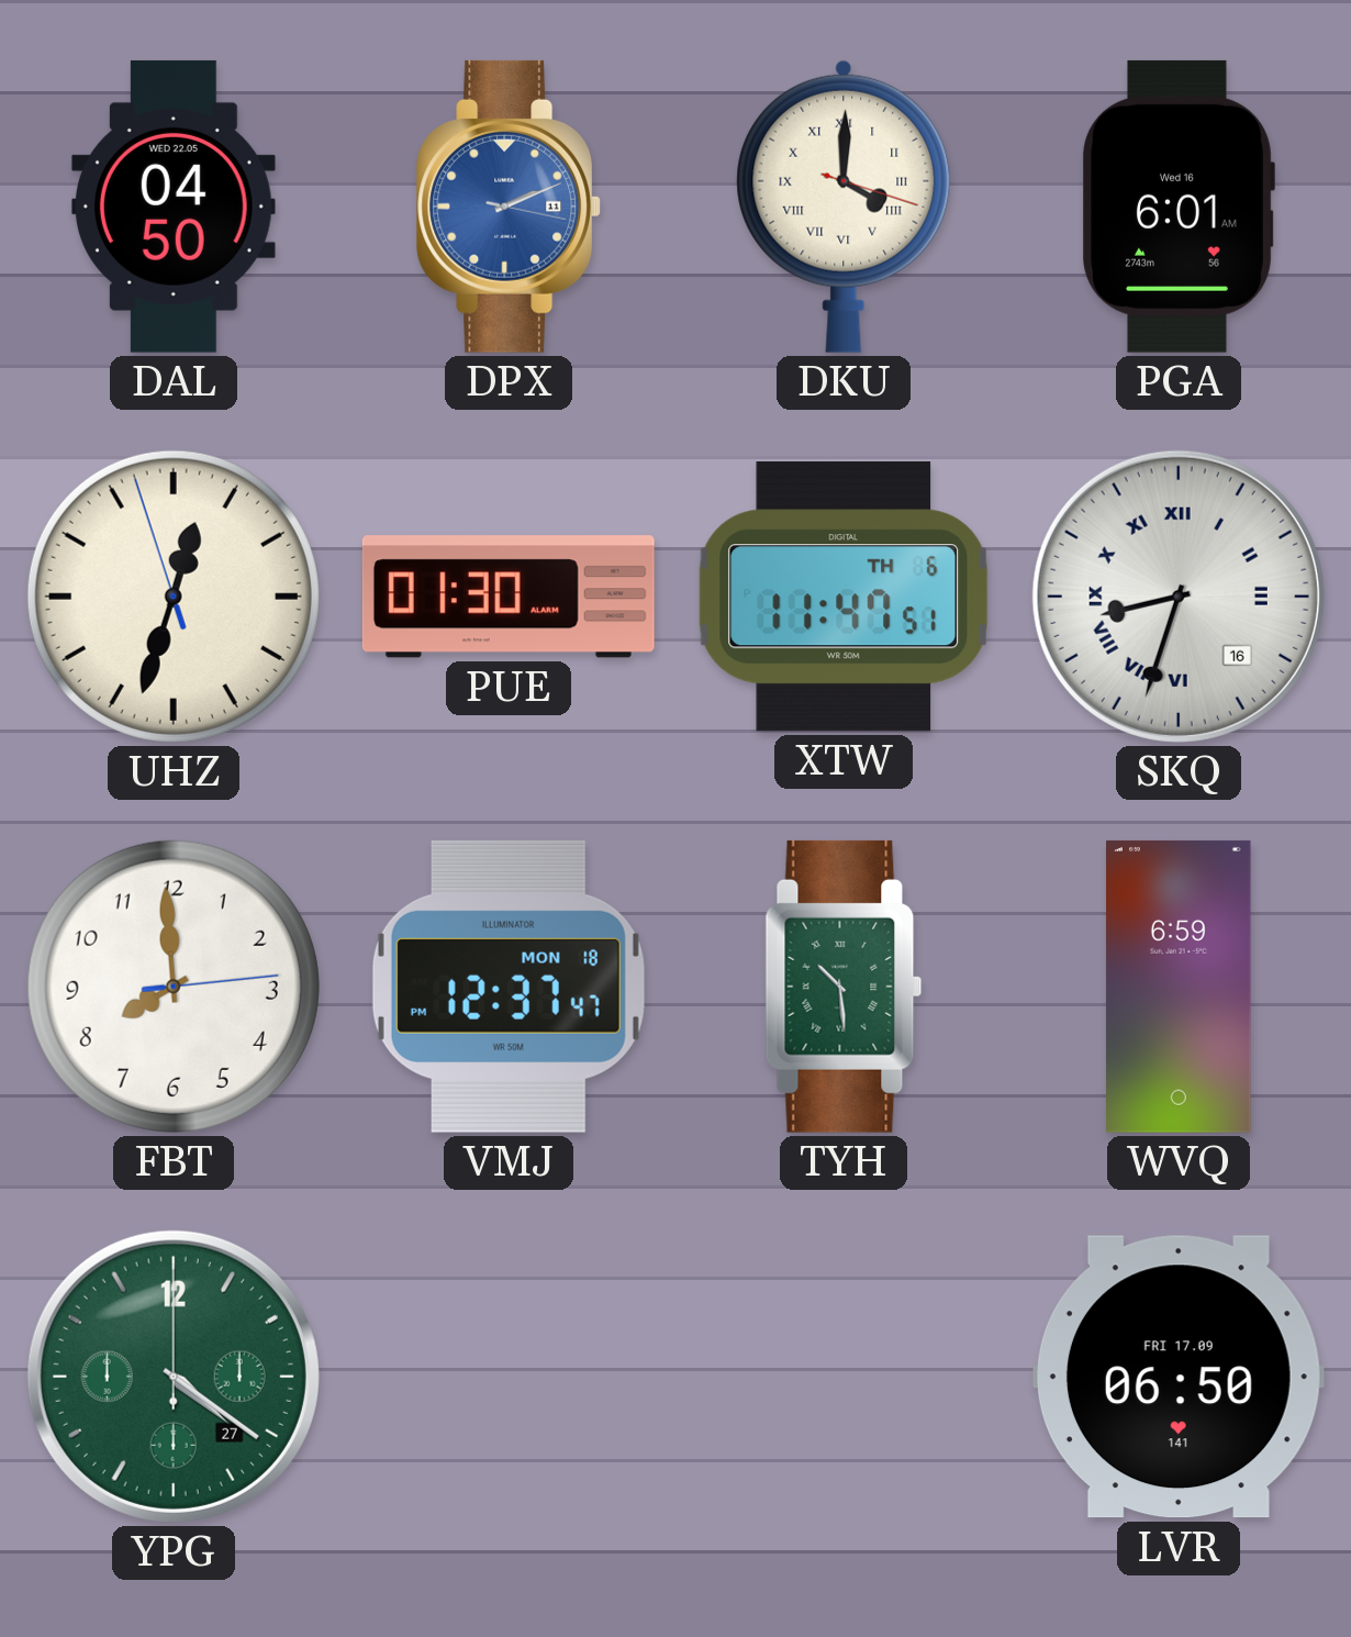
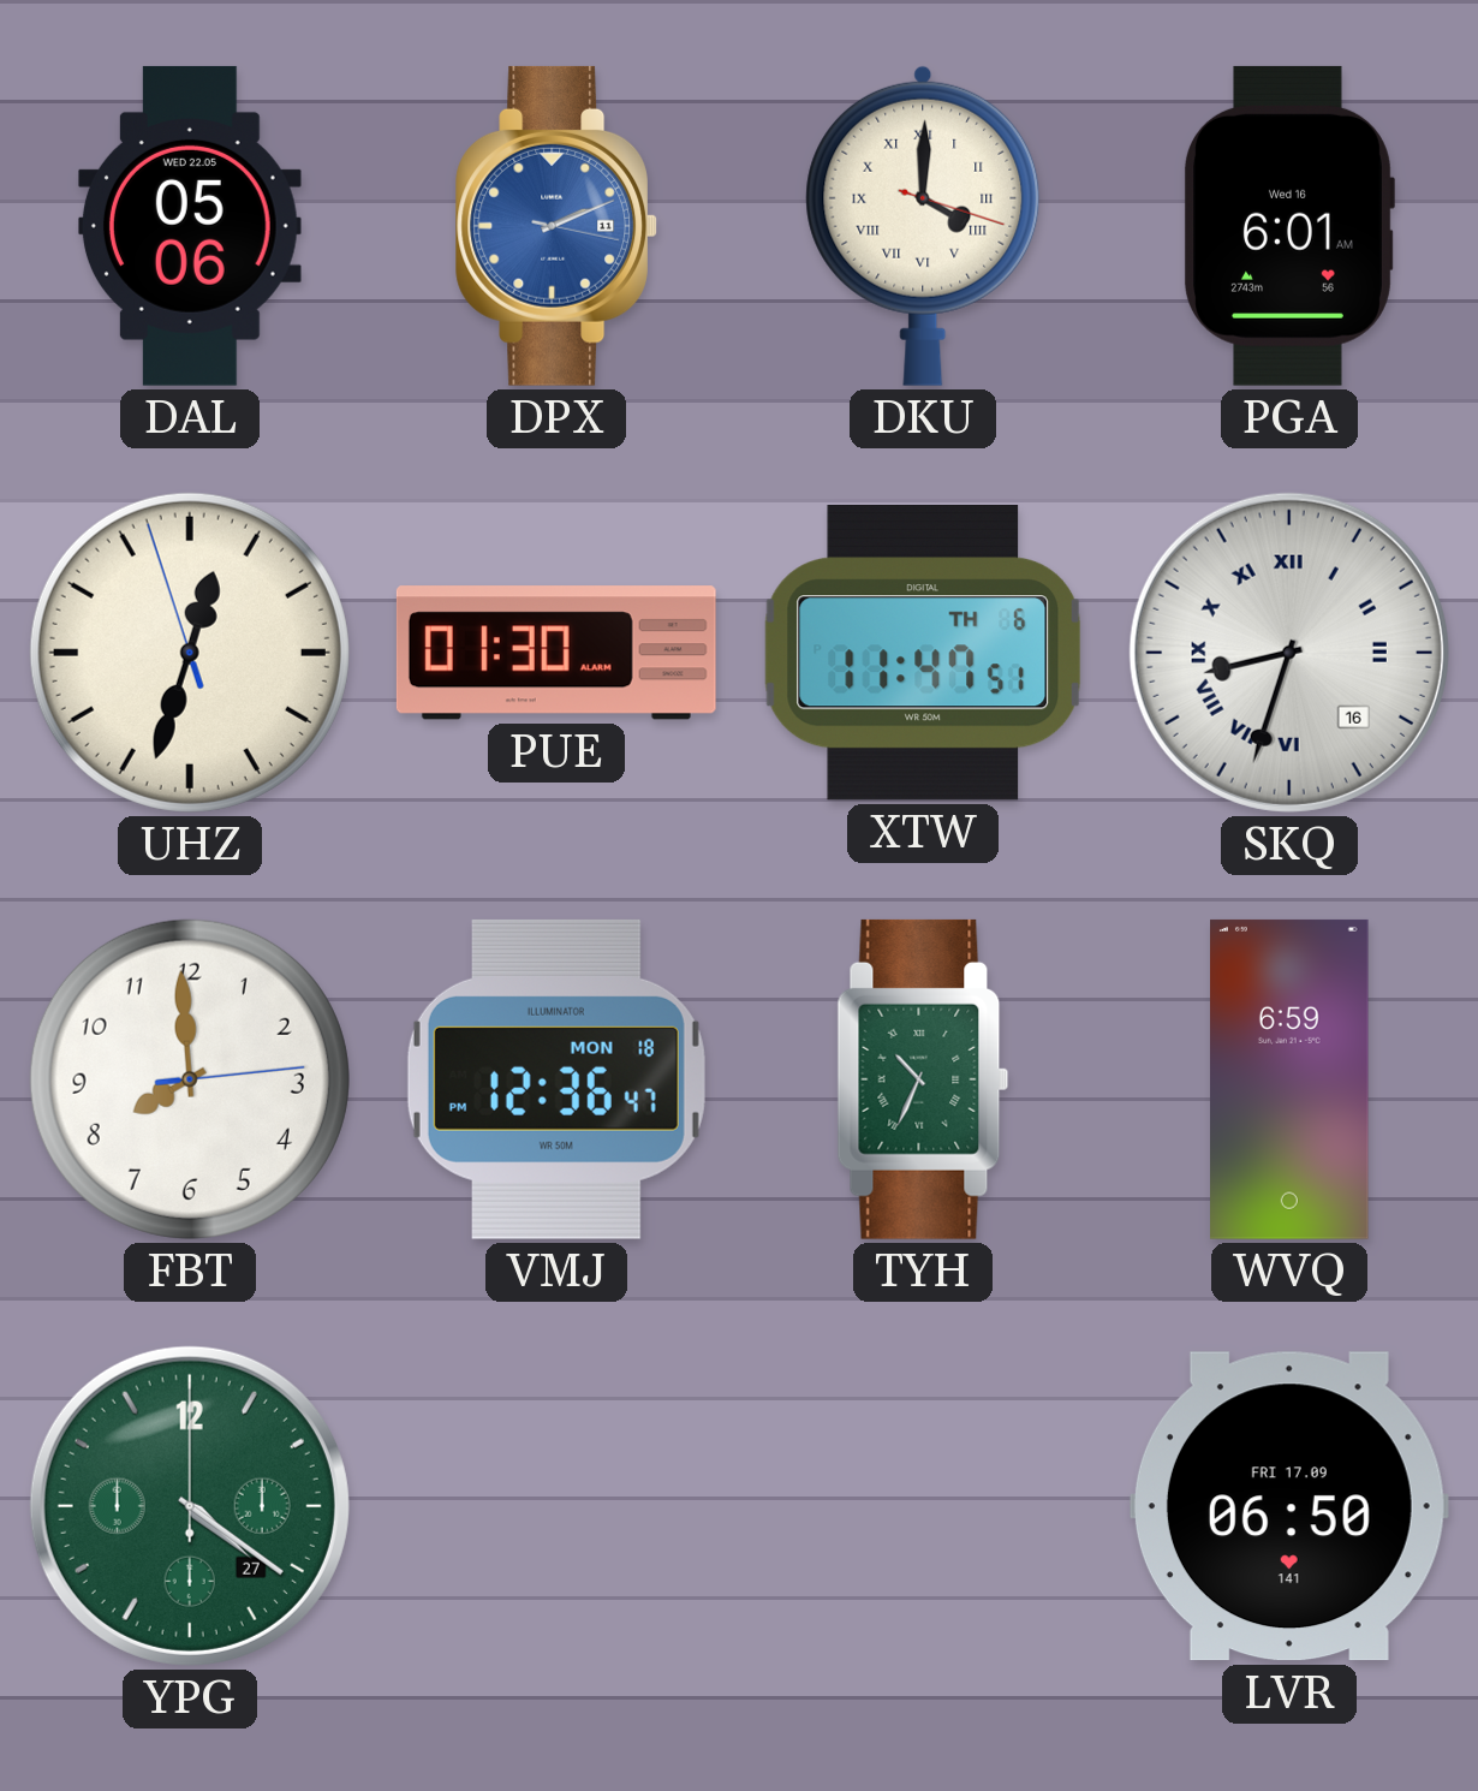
DAL: 04:50 -> 05:06 (190, 226)
VMJ: 12:37 -> 12:36 (556, 1079)
TYH: 10:29 -> 10:34 (923, 1079)
